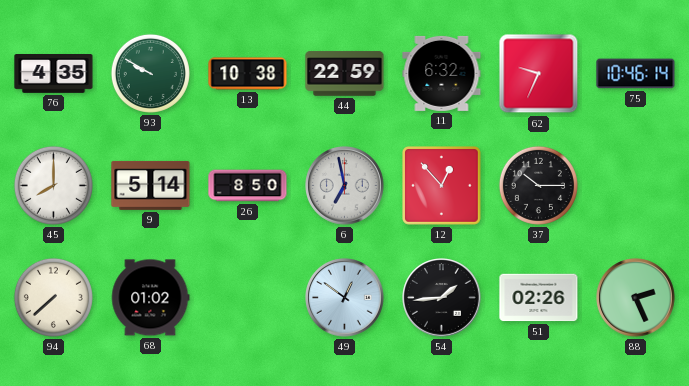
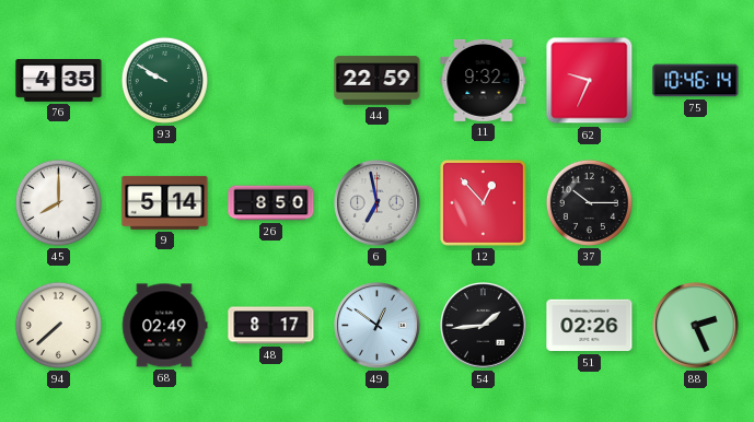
13: 10:38 -> none (248, 74)
11: 6:32 -> 9:32 (484, 80)
68: 01:02 -> 02:49 (164, 326)
48: none -> 8:17 (271, 326)
